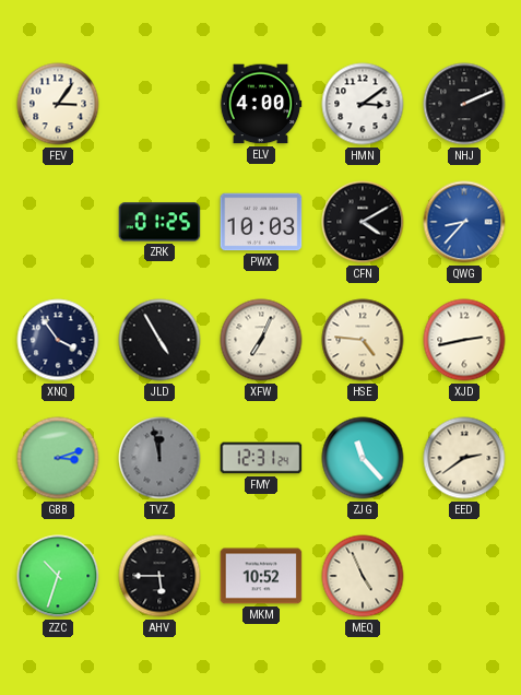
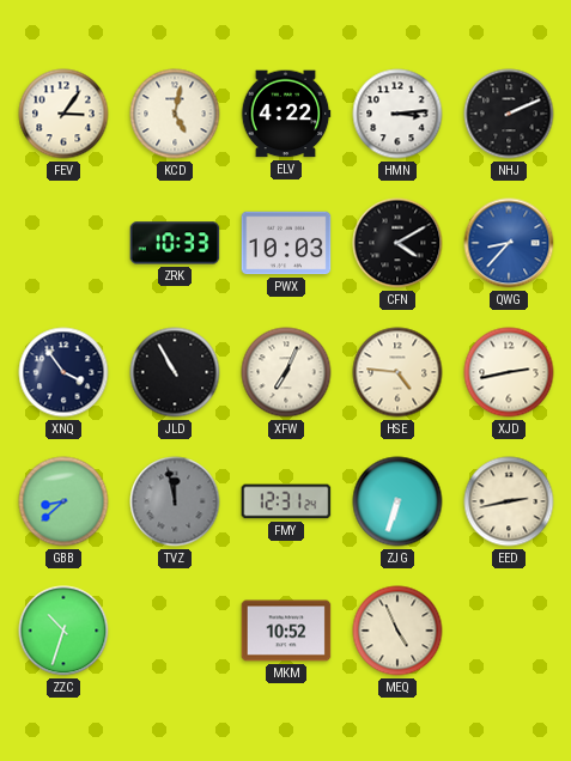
KCD: none -> 5:02 (175, 114)
ELV: 4:00 -> 4:22 (286, 114)
HMN: 3:09 -> 3:14 (397, 114)
ZRK: 01:25 -> 10:33 (175, 243)
JLD: 4:55 -> 10:55 (175, 372)
GBB: 3:12 -> 8:38 (63, 501)
ZJG: 11:23 -> 6:33 (397, 501)
EED: 2:39 -> 2:43 (509, 501)
AHV: 5:45 -> none (159, 576)
